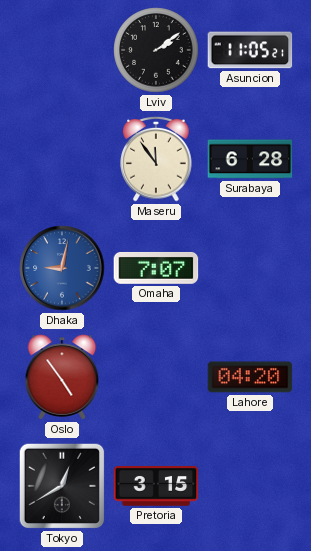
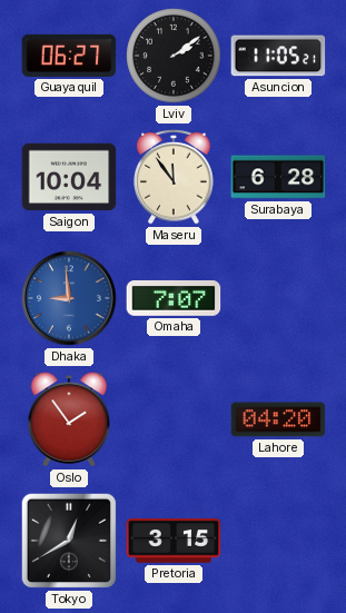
Guayaquil: none -> 06:27 (69, 56)
Saigon: none -> 10:04 (69, 177)
Dhaka: 9:02 -> 8:59 (69, 298)
Oslo: 4:54 -> 1:54 (69, 419)
